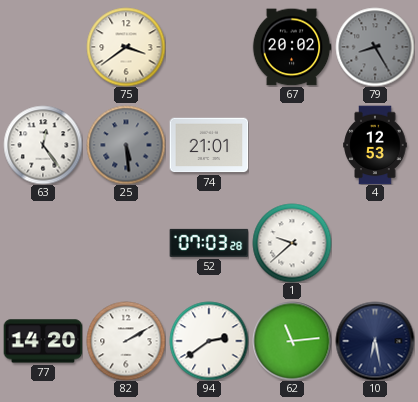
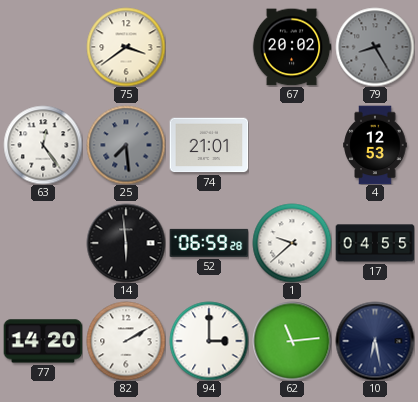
25: 5:29 -> 7:29 (126, 145)
14: none -> 5:59 (126, 243)
52: 07:03 -> 06:59 (209, 243)
17: none -> 04:55 (375, 243)
94: 2:39 -> 3:00 (209, 341)
